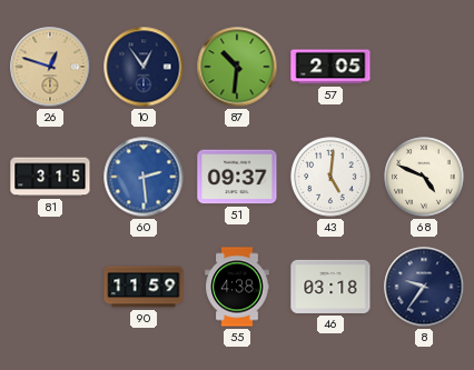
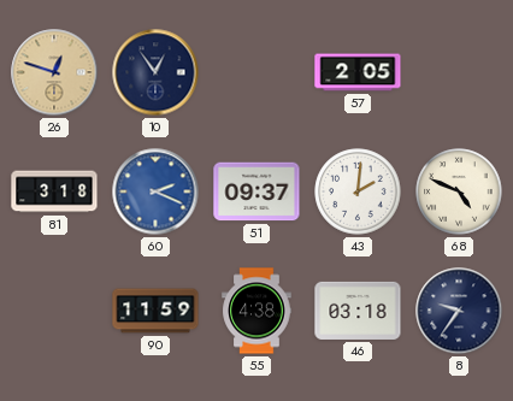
87: 10:31 -> none (237, 67)
81: 3:15 -> 3:18 (54, 191)
60: 2:29 -> 2:19 (155, 191)
43: 5:01 -> 2:01 (358, 191)
